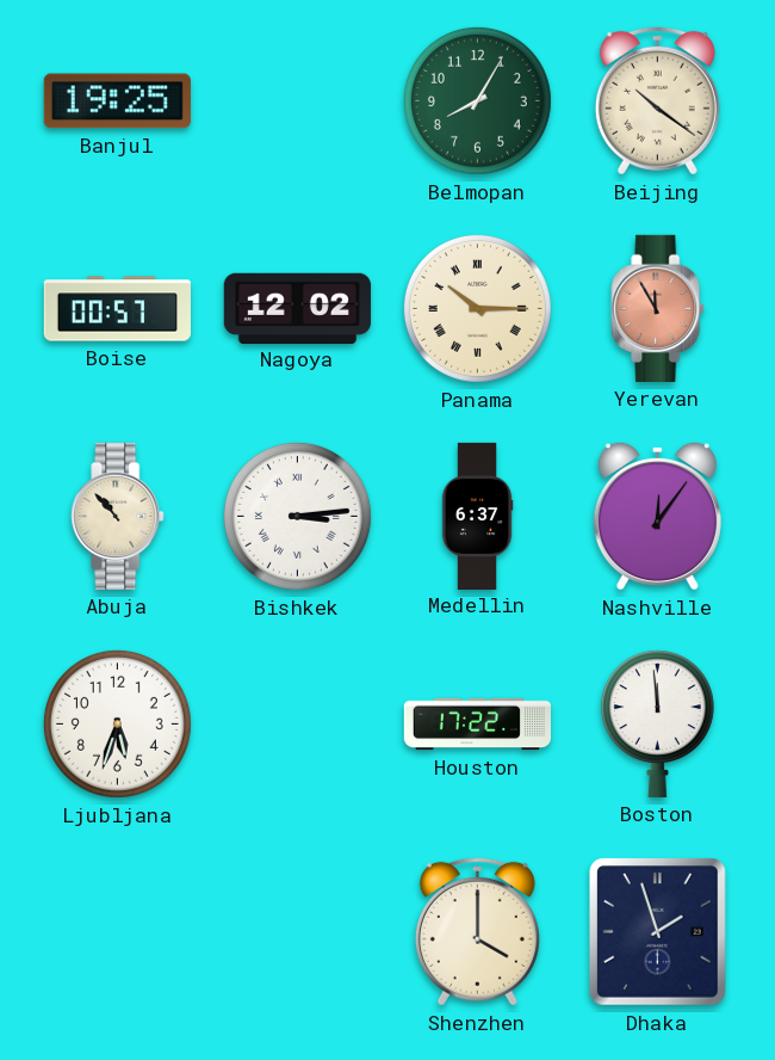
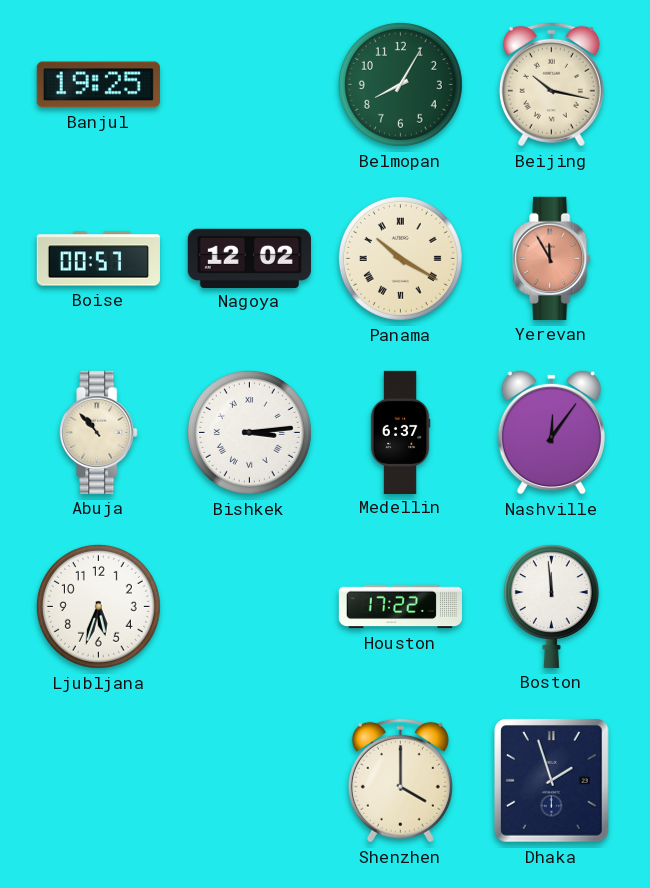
Beijing: 10:21 -> 10:17 (551, 84)
Panama: 10:15 -> 10:20 (400, 258)
